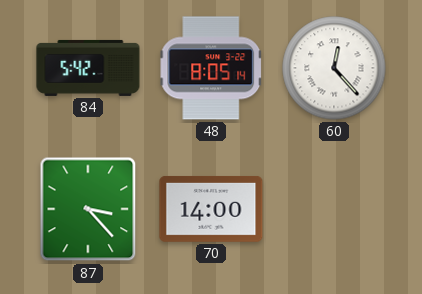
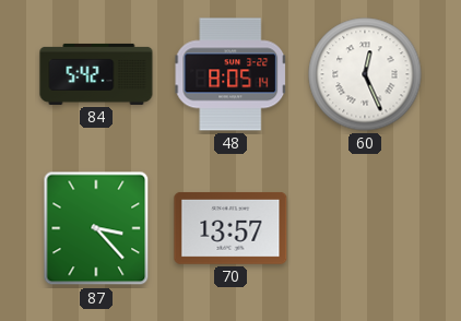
60: 12:23 -> 12:26 (365, 74)
70: 14:00 -> 13:57 (230, 228)
